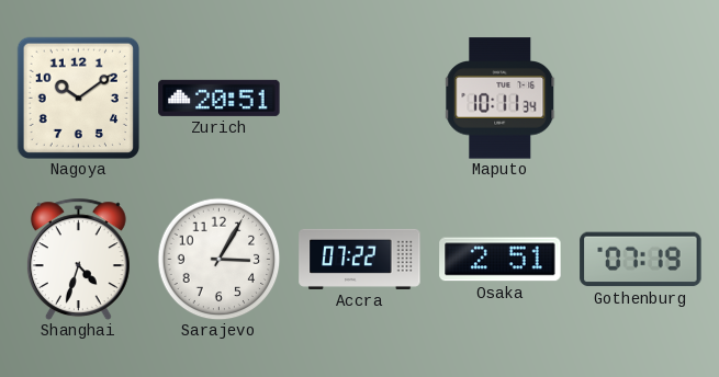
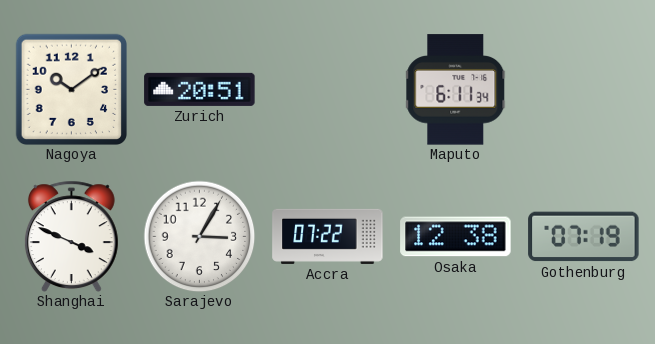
Maputo: 10:11 -> 6:11 (456, 90)
Shanghai: 4:33 -> 3:49 (71, 236)
Osaka: 2:51 -> 12:38 (456, 237)
